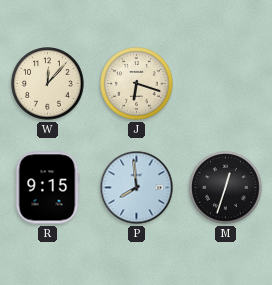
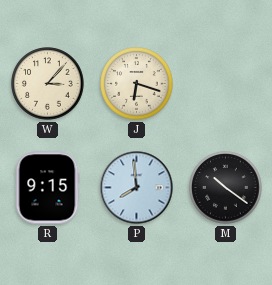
W: 12:07 -> 3:07 (48, 84)
M: 12:33 -> 10:21 (226, 188)
